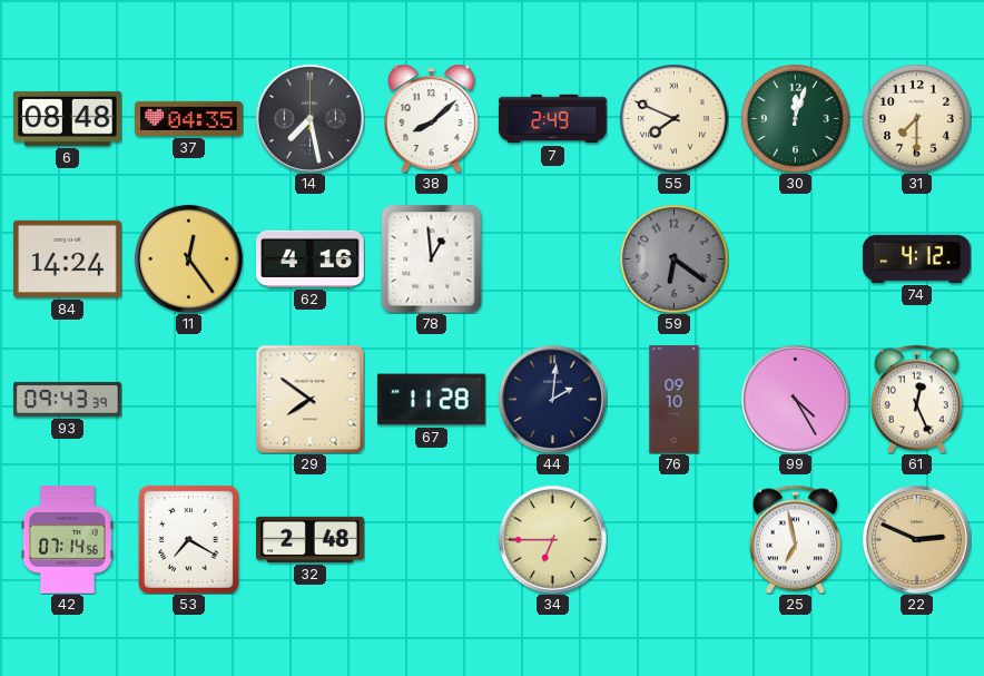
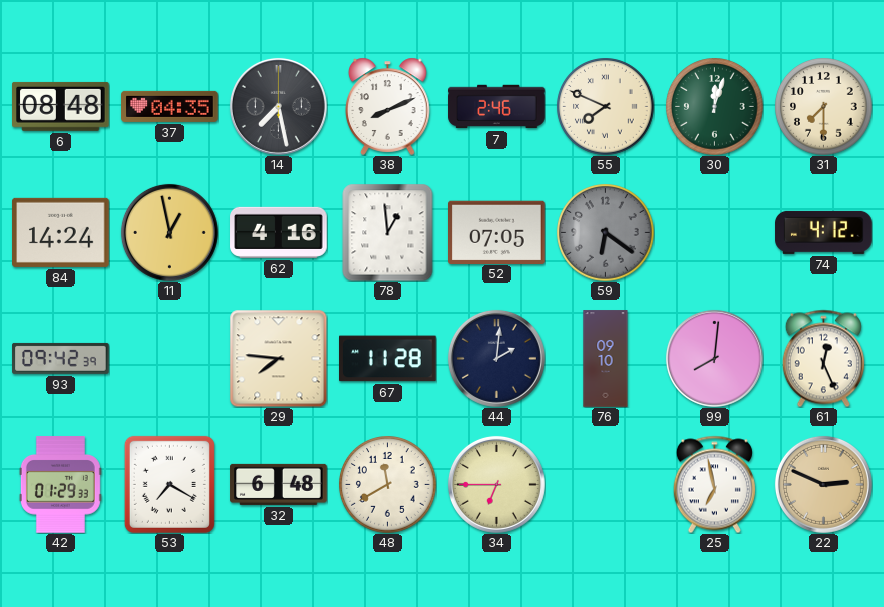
38: 8:08 -> 8:11 (388, 106)
7: 2:49 -> 2:46 (497, 107)
11: 12:24 -> 12:58 (169, 232)
52: none -> 07:05 (497, 232)
93: 09:43 -> 09:42 (61, 358)
29: 7:51 -> 7:46 (278, 358)
99: 4:25 -> 8:01 (714, 358)
42: 07:14 -> 01:29 (60, 485)
32: 2:48 -> 6:48 (279, 484)
48: none -> 11:40 (388, 485)
